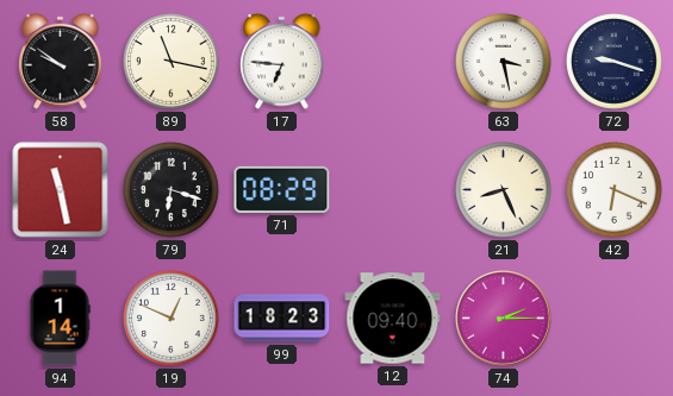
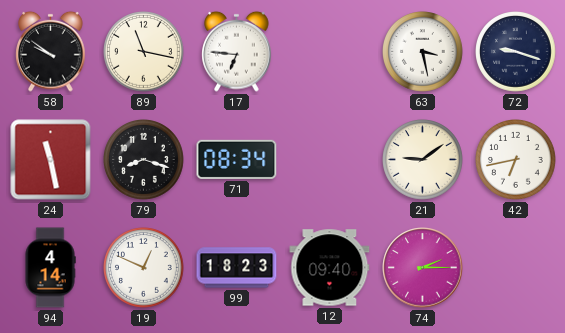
79: 6:18 -> 8:18 (144, 160)
71: 08:29 -> 08:34 (237, 159)
21: 8:26 -> 9:09 (423, 160)
42: 6:19 -> 6:43 (516, 160)
94: 1:14 -> 4:14 (50, 268)
